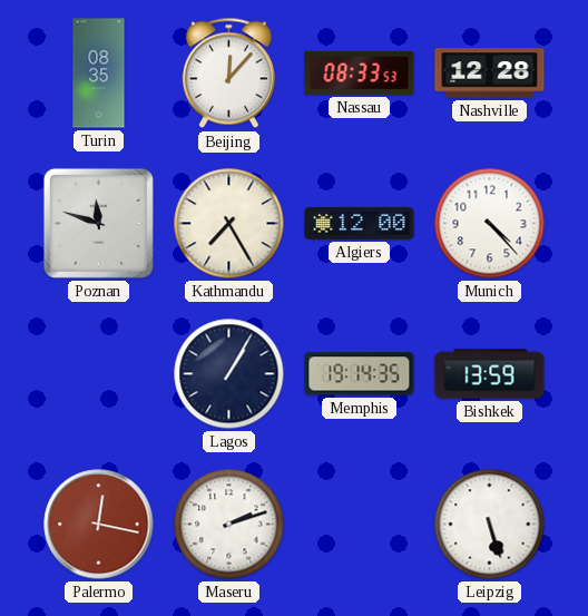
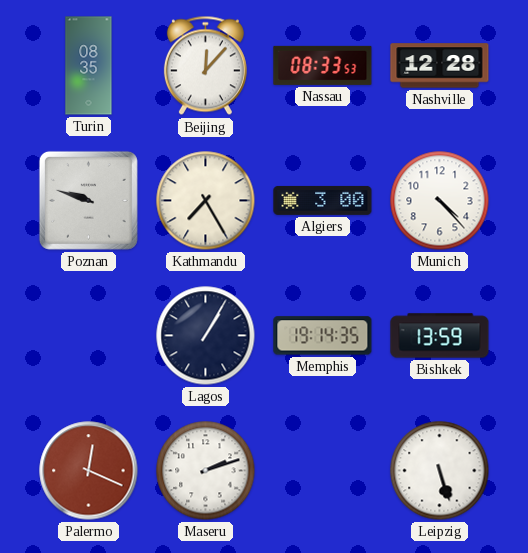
Poznan: 11:48 -> 9:48 (88, 200)
Algiers: 12:00 -> 3:00 (323, 200)
Palermo: 12:17 -> 12:19 (89, 471)
